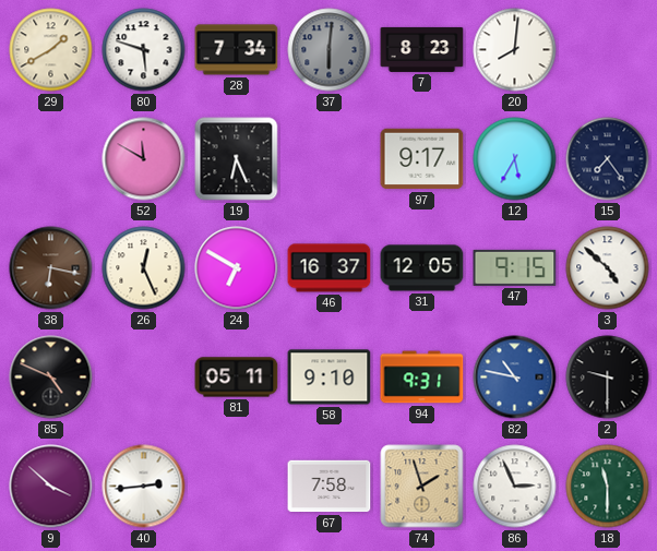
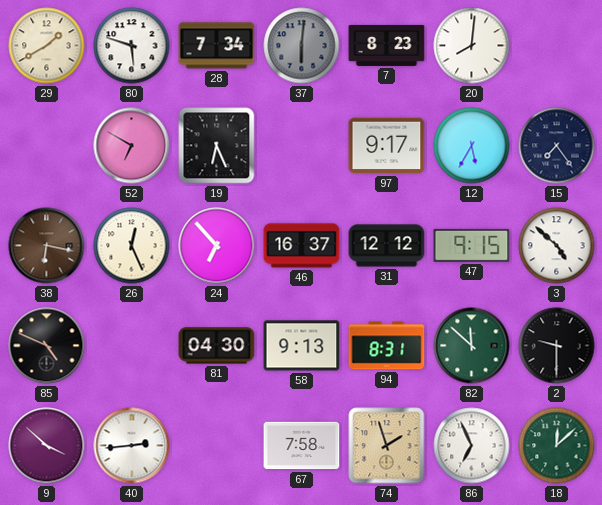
52: 11:50 -> 6:50 (132, 146)
24: 6:50 -> 6:53 (217, 246)
31: 12:05 -> 12:12 (387, 246)
81: 05:11 -> 04:30 (217, 346)
58: 9:10 -> 9:13 (302, 346)
94: 9:31 -> 8:31 (387, 346)
82: 10:47 -> 11:52 (472, 346)
82 dial: blue -> green (472, 346)
86: 2:56 -> 6:56 (472, 446)
18: 11:30 -> 12:08 (557, 446)
